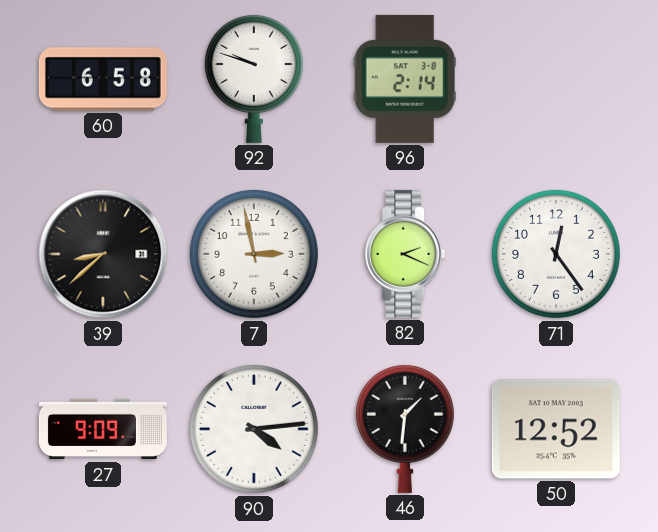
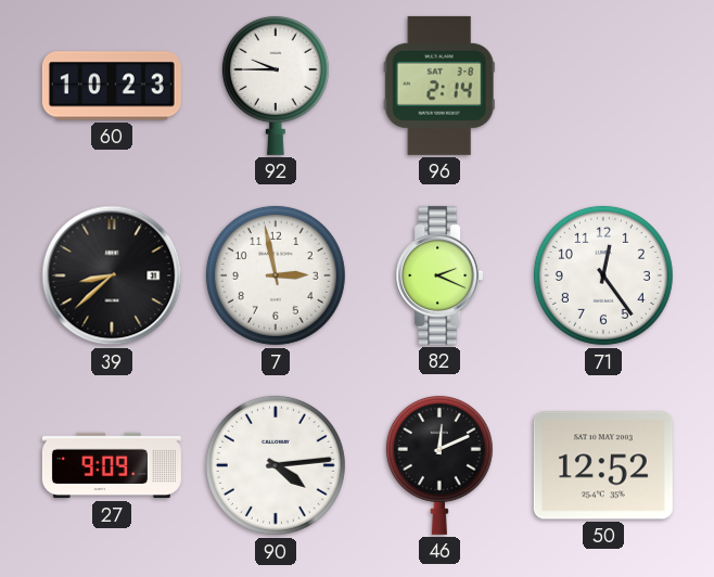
60: 6:58 -> 10:23 (112, 86)
92: 9:48 -> 9:45 (276, 85)
46: 1:31 -> 12:11 (439, 464)
